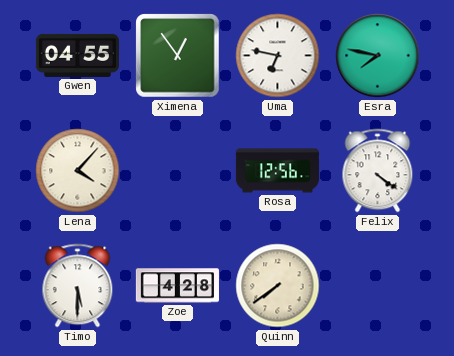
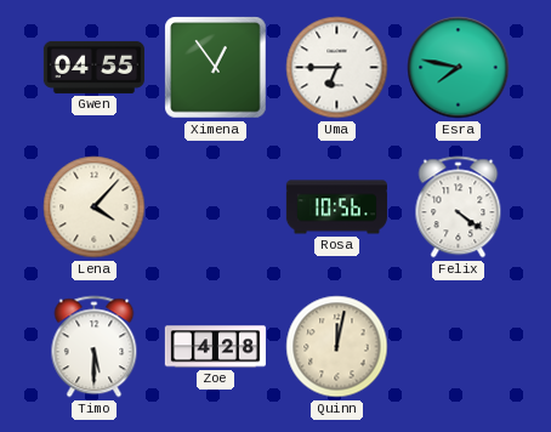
Uma: 6:47 -> 6:45 (337, 68)
Rosa: 12:56 -> 10:56 (336, 208)
Quinn: 7:39 -> 12:02 (337, 347)
